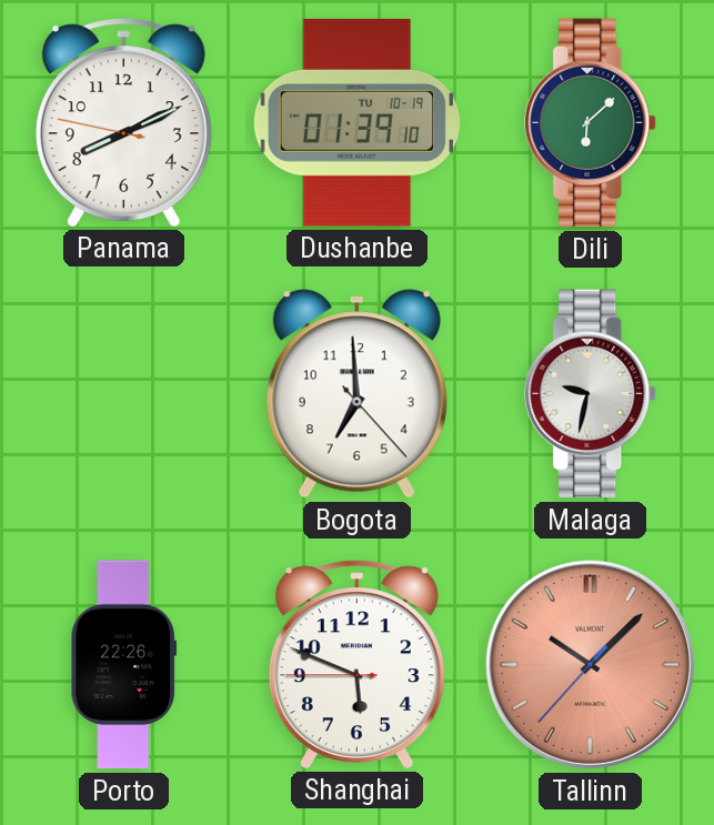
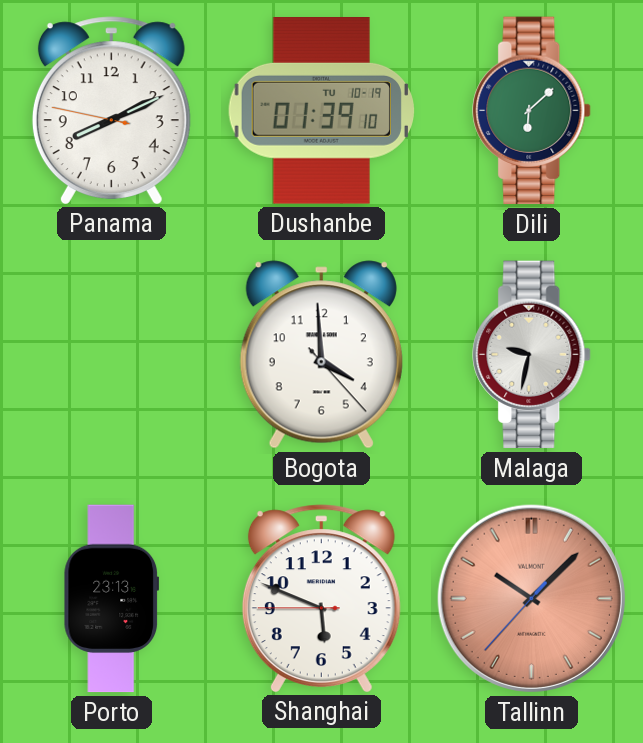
Bogota: 6:59 -> 3:59 (321, 355)
Porto: 22:26 -> 23:13 (111, 599)
